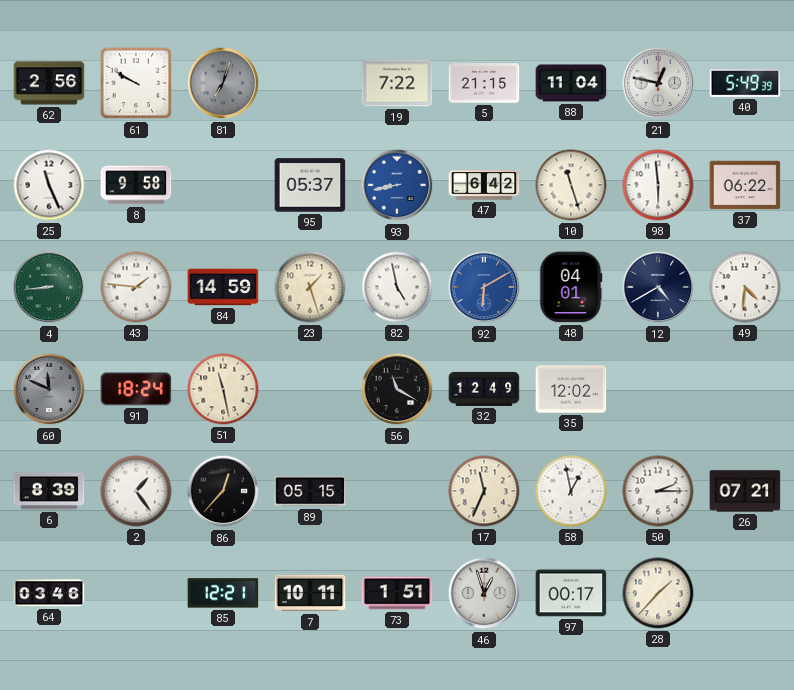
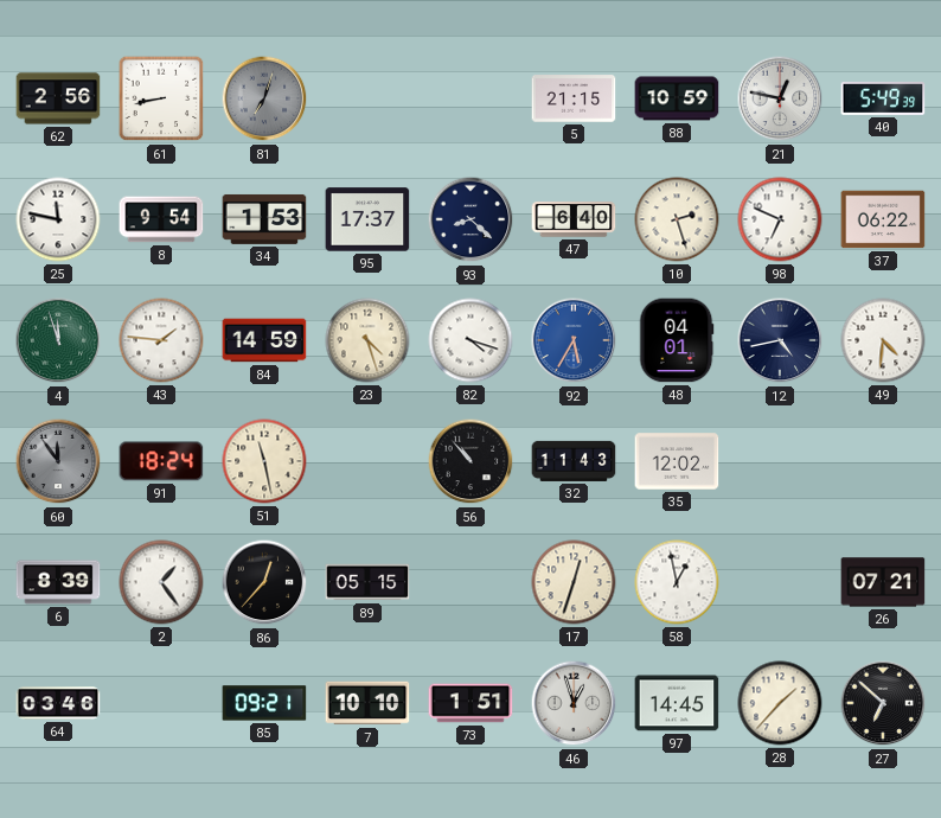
61: 9:50 -> 8:43 (161, 98)
19: 7:22 -> none (397, 83)
88: 11:04 -> 10:59 (677, 98)
25: 11:26 -> 11:47 (58, 219)
8: 9:58 -> 9:54 (161, 219)
34: none -> 1:53 (264, 219)
95: 05:37 -> 17:37 (367, 219)
93: 8:43 -> 8:22 (470, 219)
93 dial: blue -> navy (470, 219)
47: 6:42 -> 6:40 (574, 219)
10: 11:27 -> 2:27 (677, 219)
98: 5:59 -> 6:49 (780, 219)
4: 8:44 -> 11:57 (58, 340)
23: 1:27 -> 4:27 (367, 340)
82: 4:58 -> 4:18 (470, 340)
92: 6:10 -> 5:35 (574, 340)
12: 4:40 -> 4:43 (780, 340)
60: 11:49 -> 11:54 (58, 461)
56: 11:20 -> 10:53 (470, 461)
32: 12:49 -> 11:43 (574, 461)
17: 11:34 -> 12:33 (574, 582)
50: 2:15 -> none (658, 491)
85: 12:21 -> 09:21 (264, 703)
7: 10:11 -> 10:10 (367, 703)
97: 00:17 -> 14:45 (677, 703)
27: none -> 6:52 (883, 703)
